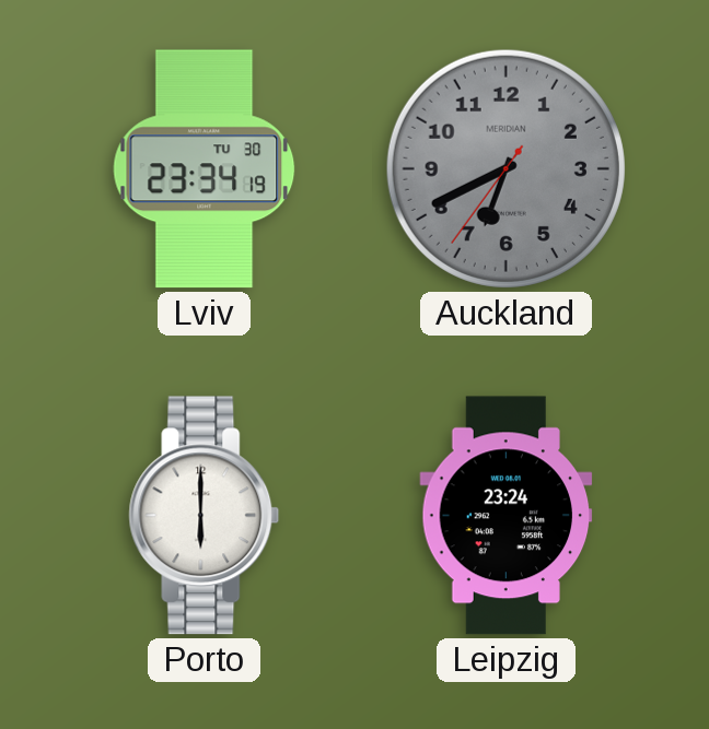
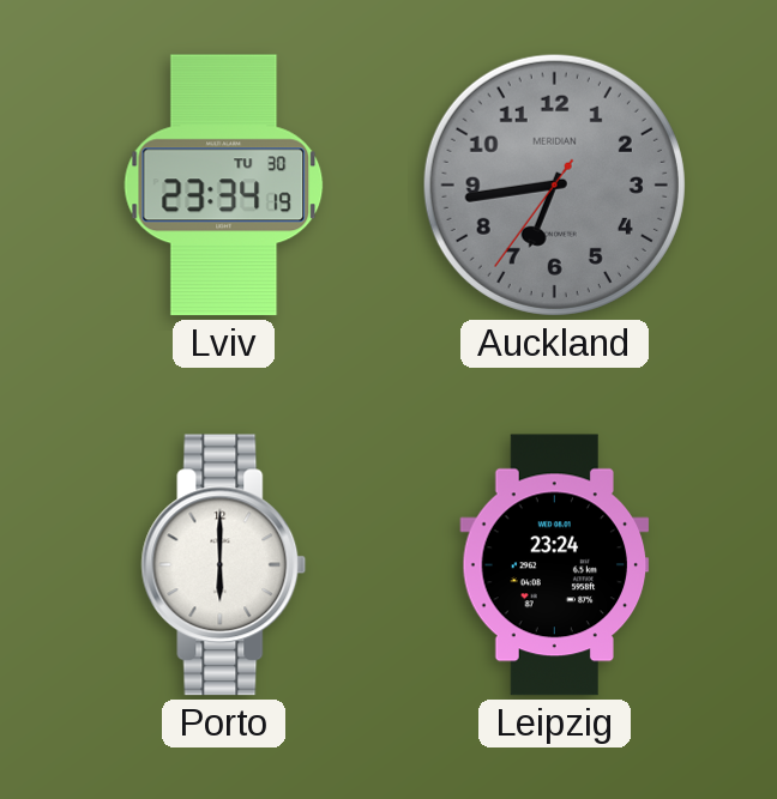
Auckland: 6:40 -> 6:43 (554, 184)
